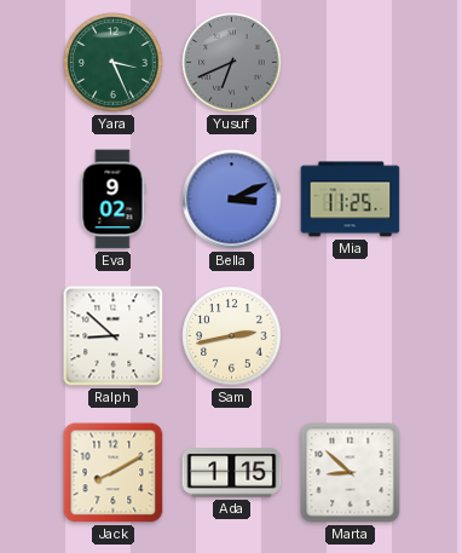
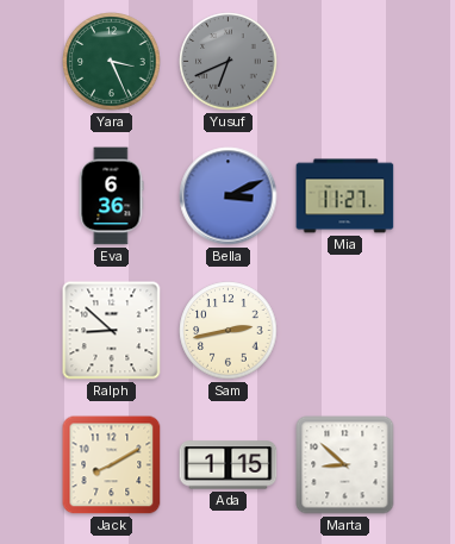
Eva: 9:02 -> 6:36 (111, 196)
Mia: 11:25 -> 11:27 (345, 196)
